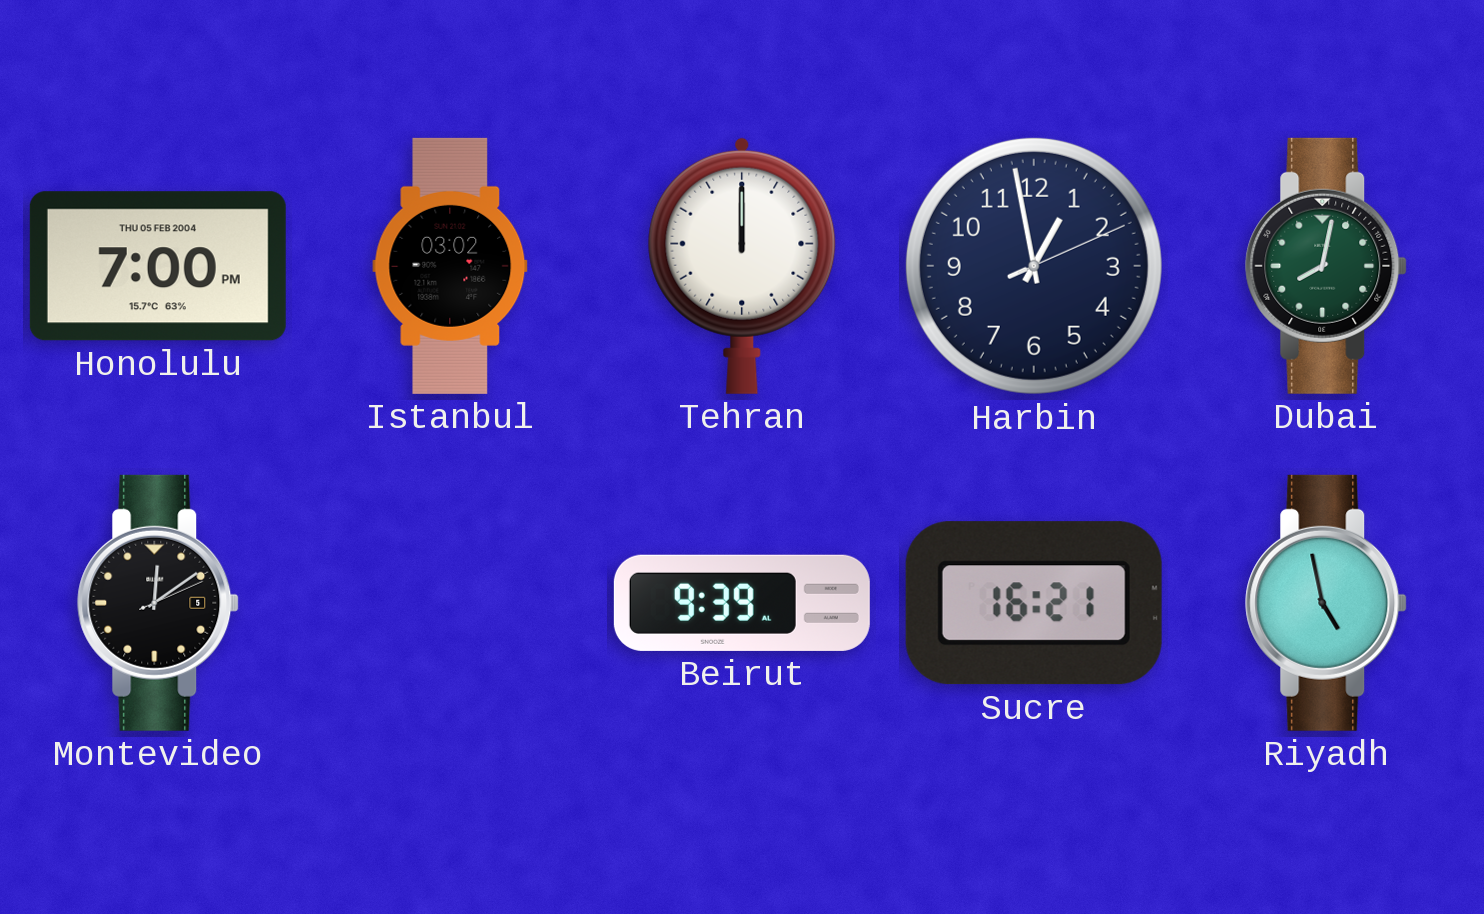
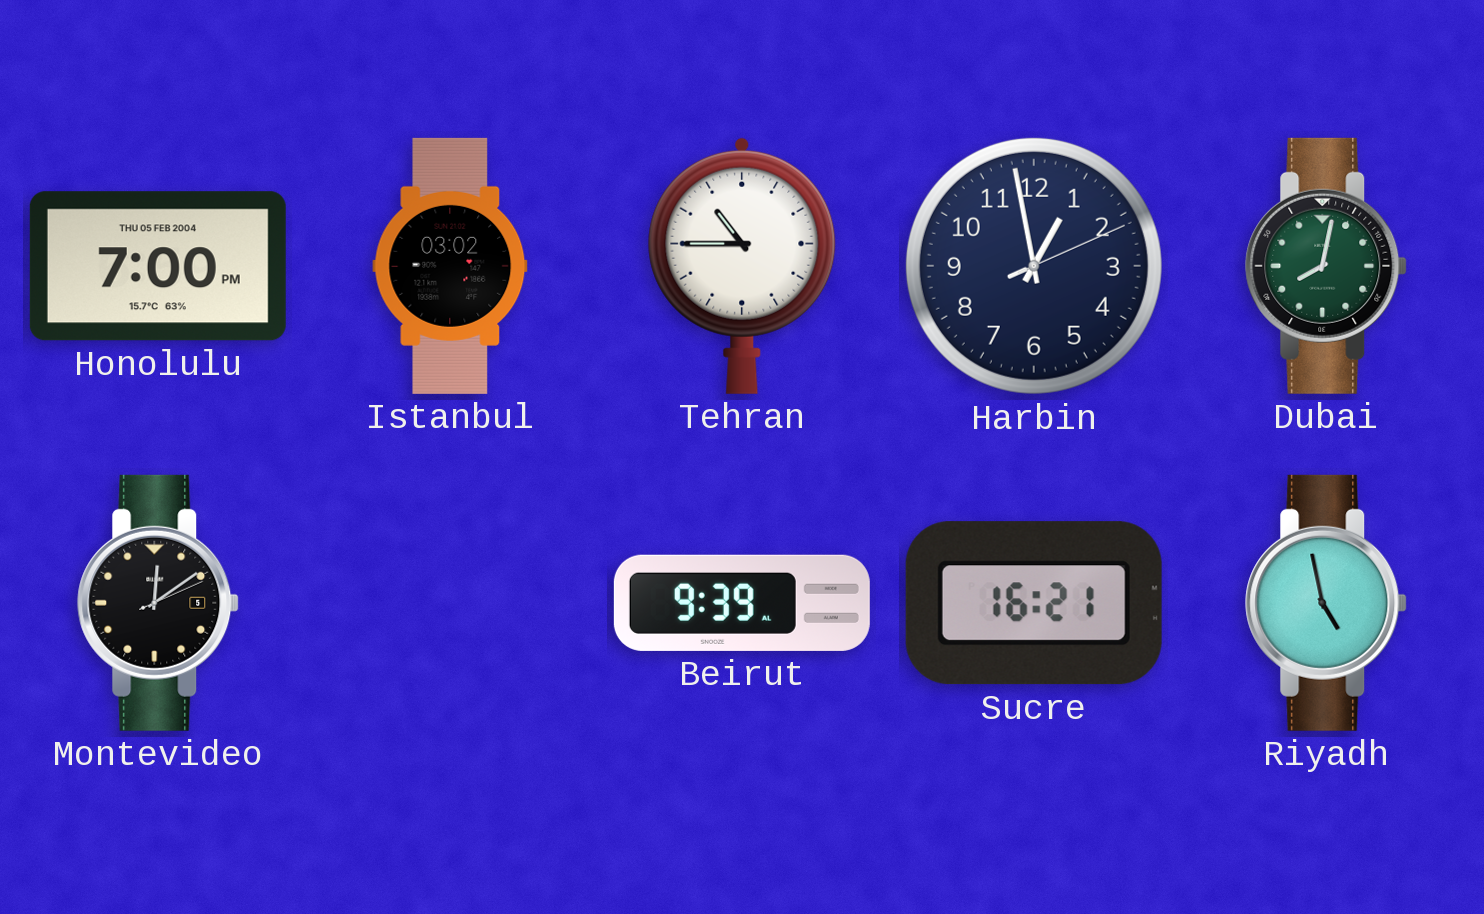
Tehran: 12:00 -> 10:45 (742, 266)
